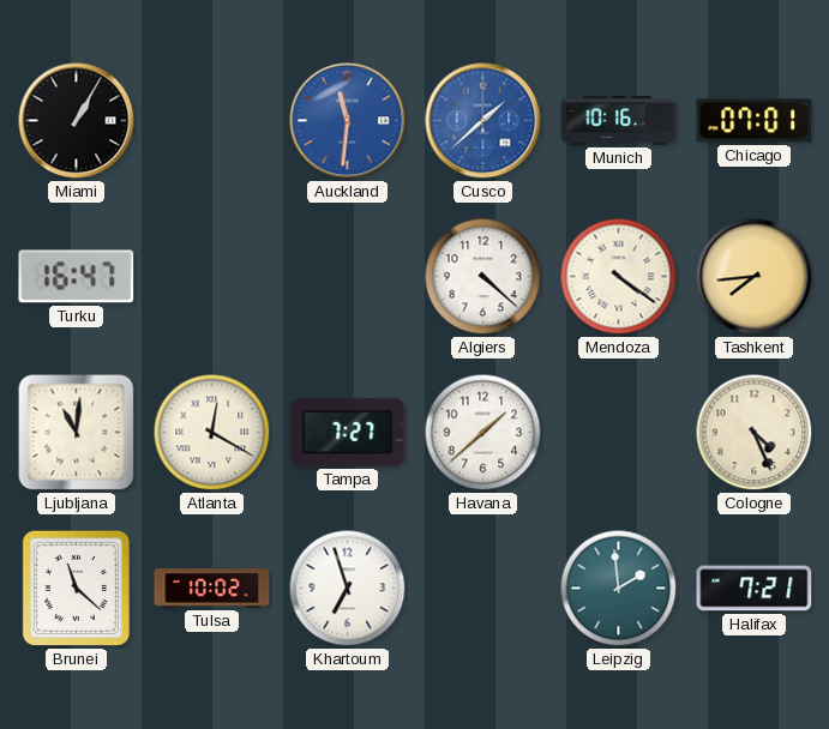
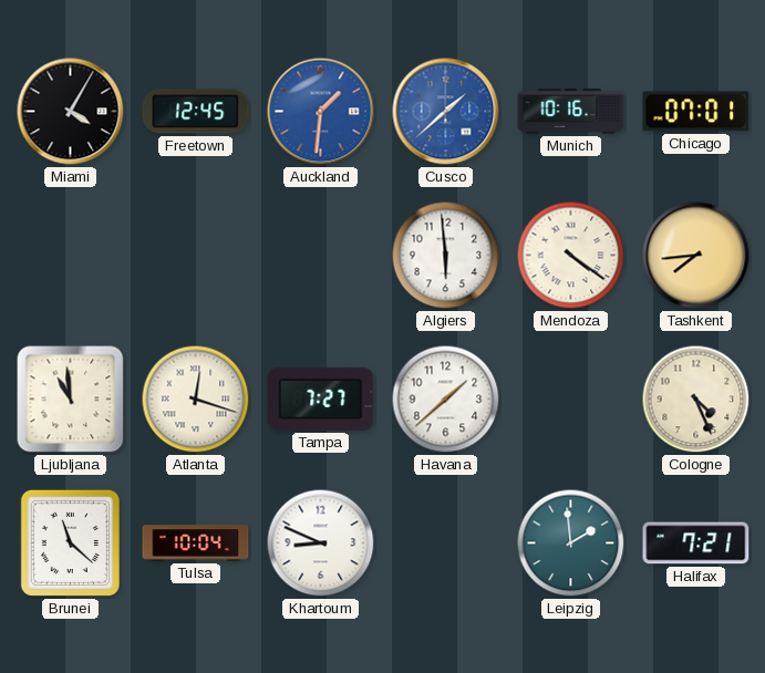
Miami: 1:05 -> 4:05 (71, 112)
Freetown: none -> 12:45 (196, 112)
Auckland: 11:31 -> 1:31 (321, 112)
Turku: 16:47 -> none (77, 277)
Algiers: 4:22 -> 5:59 (446, 256)
Ljubljana: 11:01 -> 10:59 (71, 400)
Atlanta: 12:20 -> 12:18 (196, 400)
Tulsa: 10:02 -> 10:04 (196, 543)
Khartoum: 6:57 -> 8:49 (321, 543)
